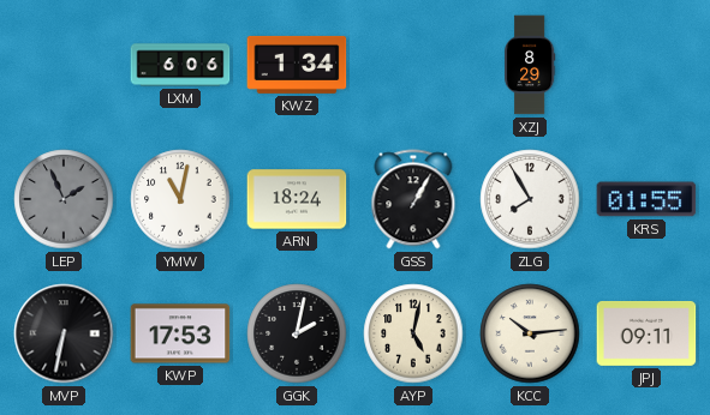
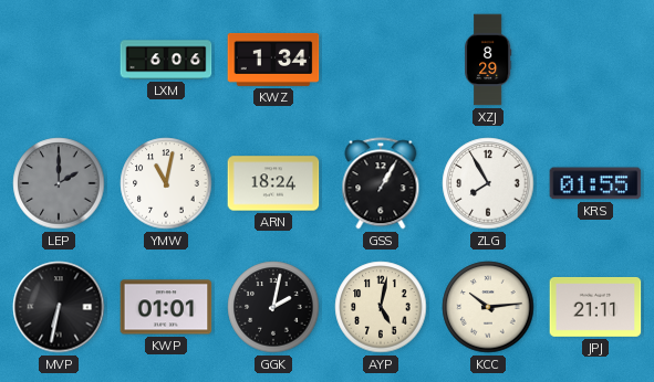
LEP: 1:56 -> 2:00 (59, 183)
KWP: 17:53 -> 01:01 (166, 307)
JPJ: 09:11 -> 21:11 (595, 307)
